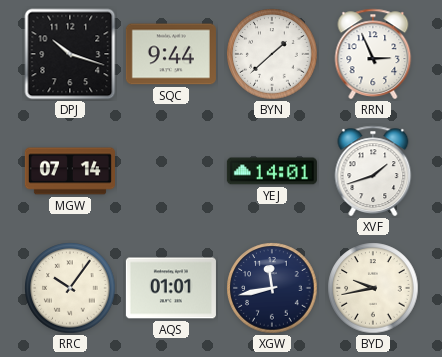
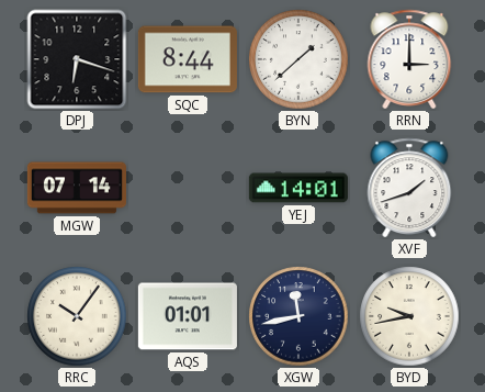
DPJ: 10:18 -> 6:18 (77, 59)
SQC: 9:44 -> 8:44 (188, 59)
RRN: 2:56 -> 3:00 (409, 59)
